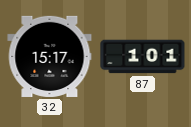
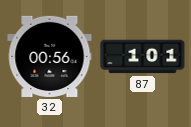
32: 15:17 -> 00:56 (50, 56)
